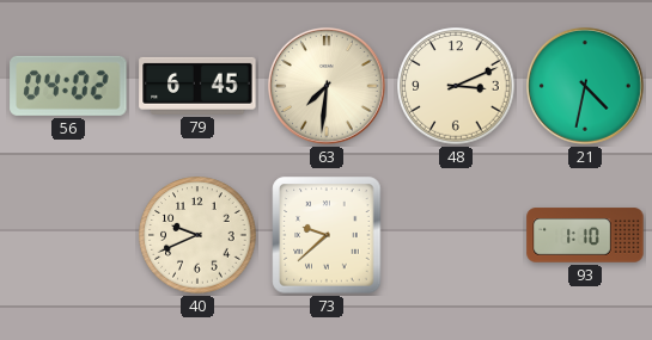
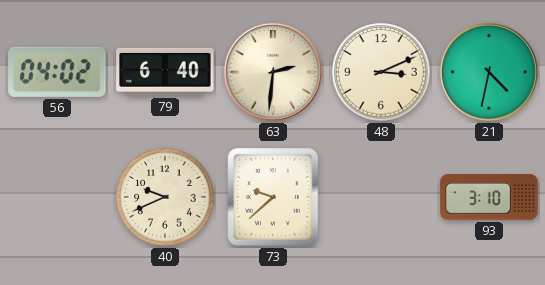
79: 6:45 -> 6:40 (165, 72)
63: 7:31 -> 2:31 (273, 72)
93: 1:10 -> 3:10 (489, 197)
